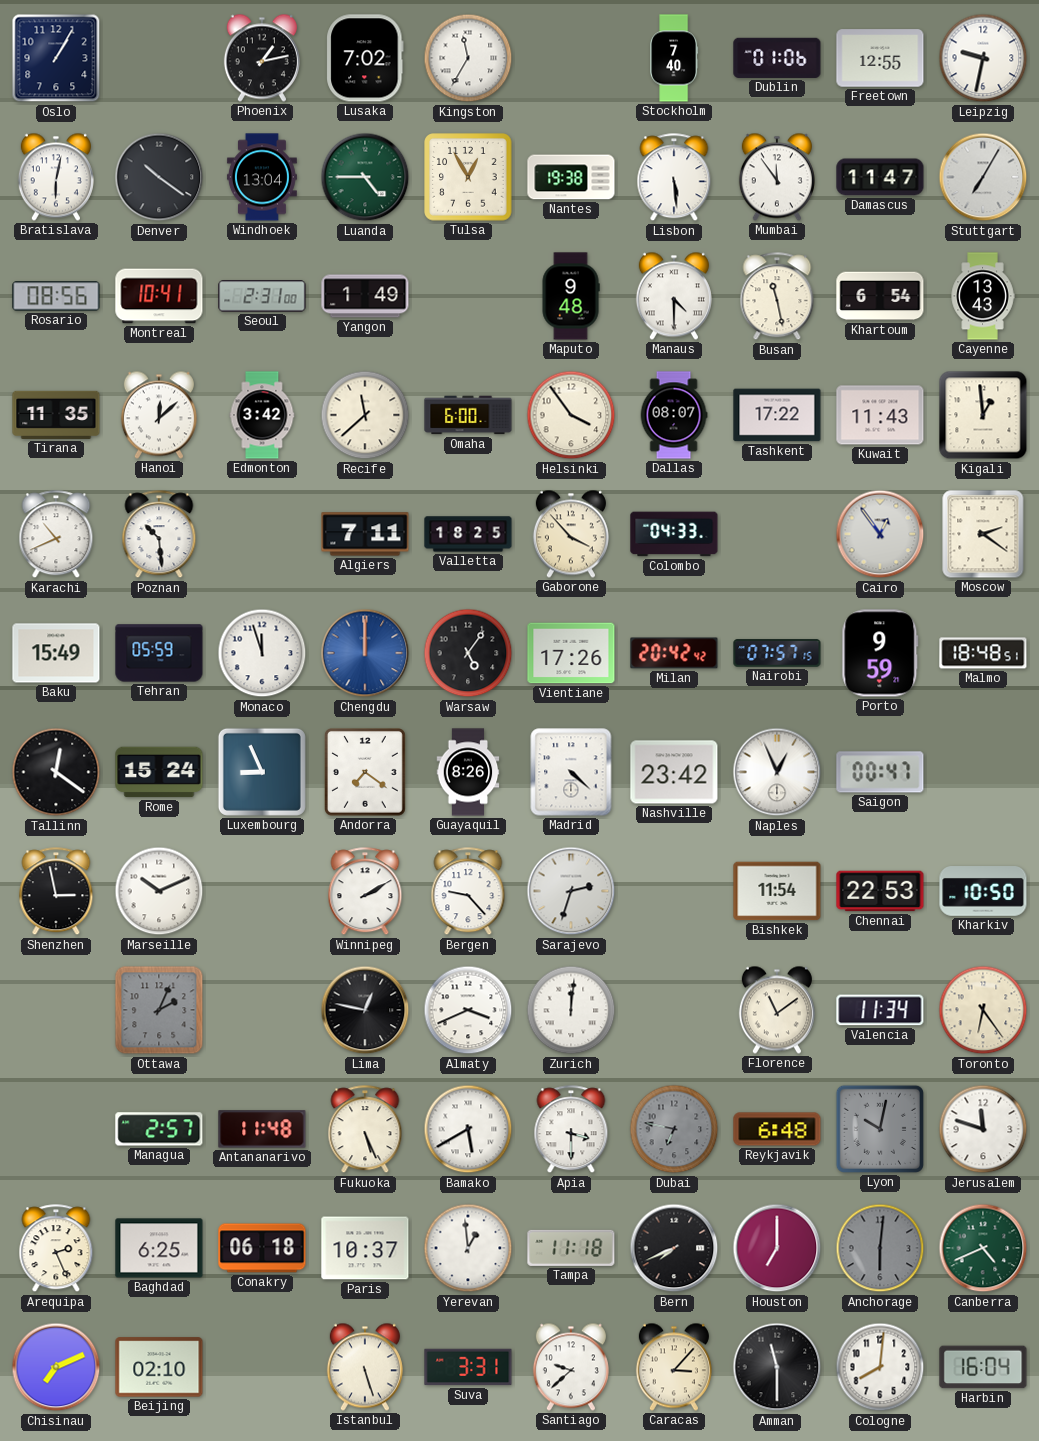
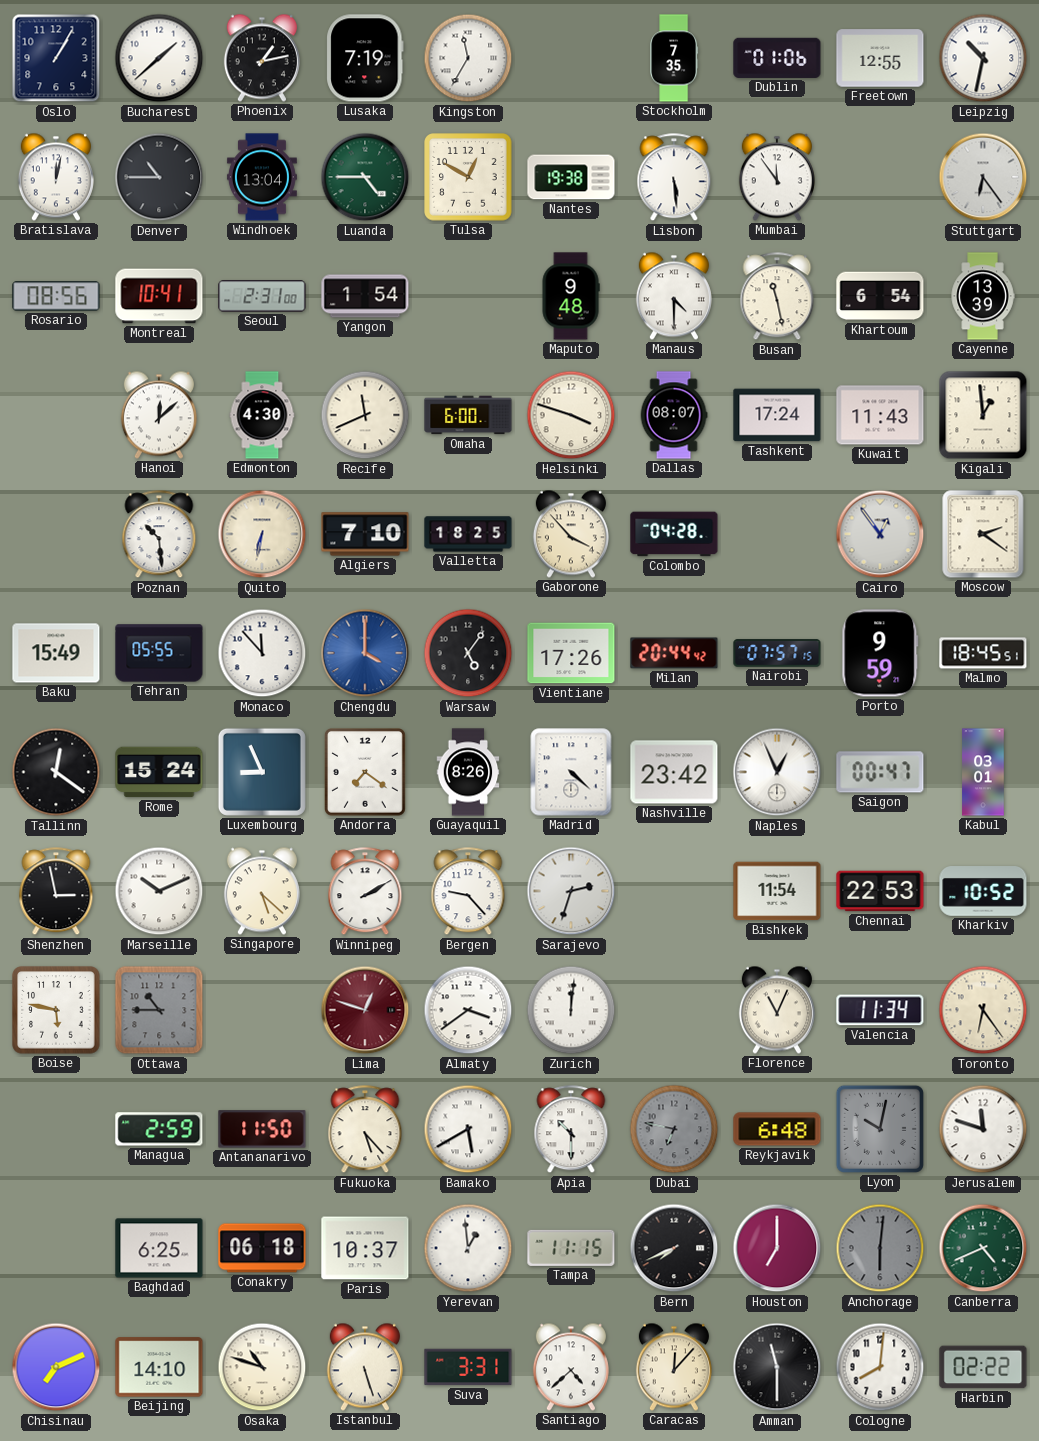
Bucharest: none -> 1:38 (159, 58)
Lusaka: 7:02 -> 7:19 (365, 58)
Stockholm: 7:40 -> 7:35 (674, 58)
Leipzig: 9:32 -> 10:32 (983, 58)
Bratislava: 6:02 -> 12:02 (56, 177)
Denver: 10:21 -> 10:45 (159, 177)
Tulsa: 12:55 -> 12:50 (468, 177)
Damascus: 11:47 -> none (880, 177)
Stuttgart: 7:05 -> 6:24 (983, 177)
Yangon: 1:49 -> 1:54 (365, 296)
Cayenne: 13:43 -> 13:39 (983, 296)
Tirana: 11:35 -> none (56, 415)
Edmonton: 3:42 -> 4:30 (262, 415)
Recife: 11:38 -> 11:41 (365, 415)
Helsinki: 3:54 -> 3:48 (571, 415)
Tashkent: 17:22 -> 17:24 (777, 415)
Karachi: 10:41 -> none (56, 535)
Quito: none -> 6:32 (262, 534)
Algiers: 7:11 -> 7:10 (365, 534)
Colombo: 04:33 -> 04:28 (674, 534)
Tehran: 05:59 -> 05:55 (159, 653)
Monaco: 11:57 -> 11:53 (262, 653)
Chengdu: 12:00 -> 4:00 (365, 653)
Milan: 20:42 -> 20:44 (674, 653)
Malmo: 18:48 -> 18:45 (983, 653)
Kabul: none -> 03:01 (983, 772)
Singapore: none -> 5:22 (262, 891)
Kharkiv: 10:50 -> 10:52 (983, 891)
Boise: none -> 5:47 (56, 1010)
Ottawa: 2:04 -> 10:45 (159, 1010)
Lima: 12:47 -> 12:48 (365, 1010)
Lima dial: black -> burgundy (365, 1010)
Almaty: 3:41 -> 3:39 (468, 1010)
Florence: 11:09 -> 11:04 (777, 1010)
Managua: 2:57 -> 2:59 (159, 1129)
Antananarivo: 11:48 -> 11:50 (262, 1129)
Fukuoka: 5:26 -> 5:23 (365, 1130)
Apia: 3:30 -> 10:30 (571, 1130)
Arequipa: 2:26 -> none (56, 1249)
Tampa: 11:18 -> 11:15 (571, 1248)
Beijing: 02:10 -> 14:10 (159, 1367)
Osaka: none -> 10:48 (262, 1367)
Santiago: 9:38 -> 4:38 (571, 1367)
Caracas: 3:07 -> 12:07 (674, 1367)
Harbin: 16:04 -> 02:22 (983, 1367)
